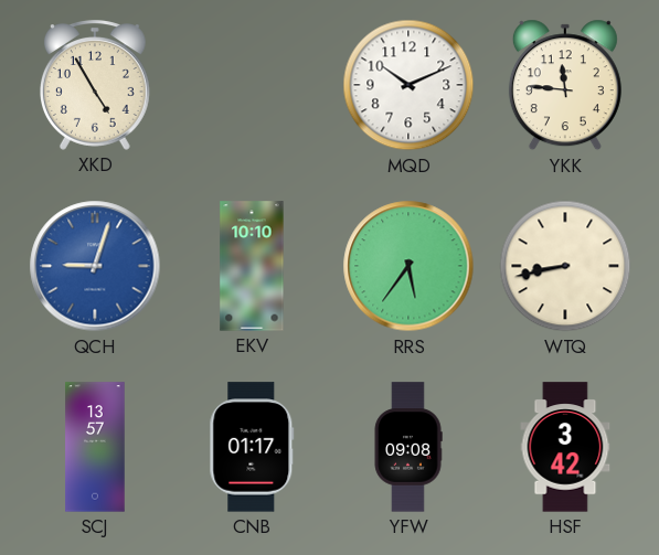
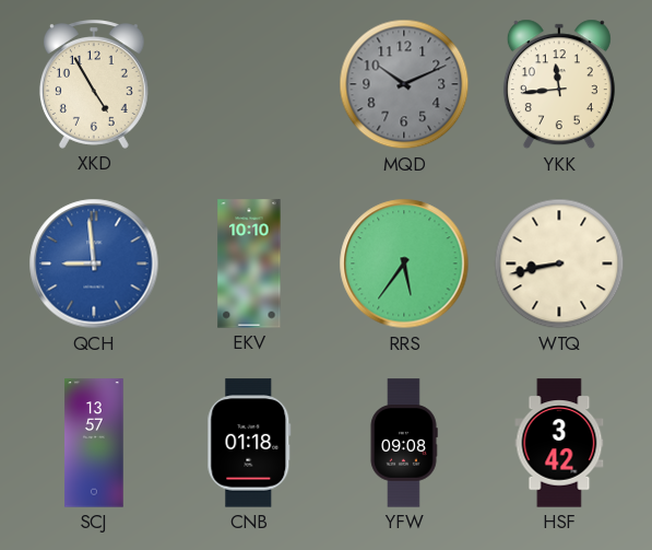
MQD dial: white -> grey (404, 84)
YKK: 11:46 -> 11:44 (559, 84)
QCH: 9:03 -> 8:59 (94, 264)
CNB: 01:17 -> 01:18 (249, 443)
